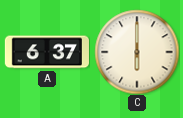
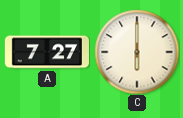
A: 6:37 -> 7:27 (47, 52)
